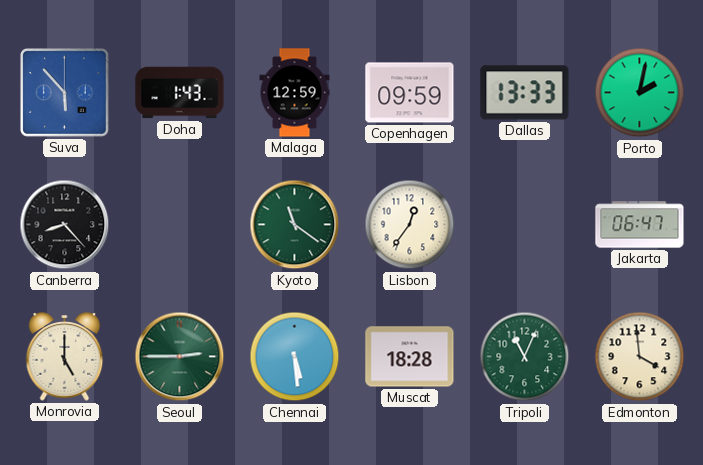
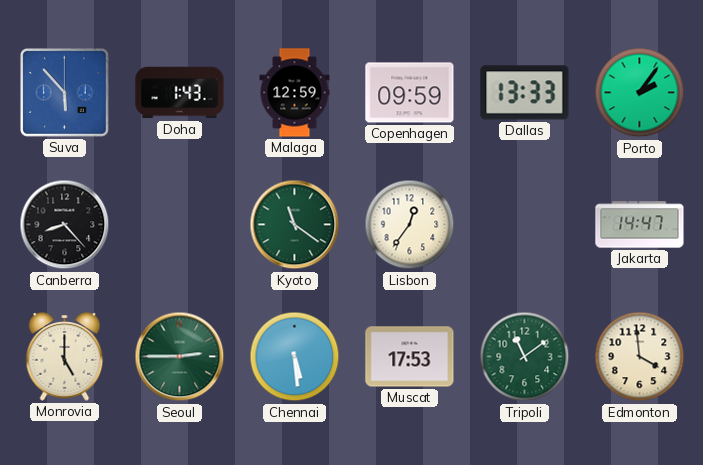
Porto: 2:02 -> 2:06 (640, 93)
Jakarta: 06:47 -> 14:47 (640, 225)
Muscat: 18:28 -> 17:53 (410, 357)
Tripoli: 11:04 -> 11:09 (525, 357)
